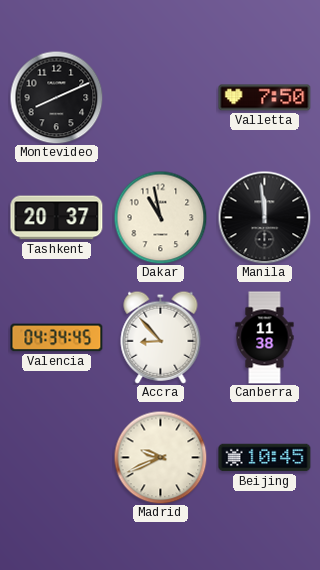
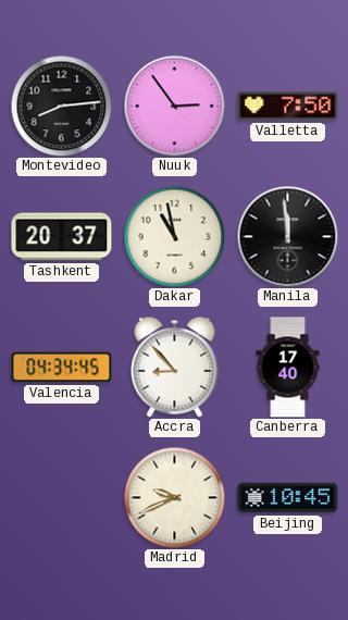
Montevideo: 8:11 -> 8:14 (61, 106)
Nuuk: none -> 2:54 (174, 106)
Canberra: 11:38 -> 17:40 (288, 368)
